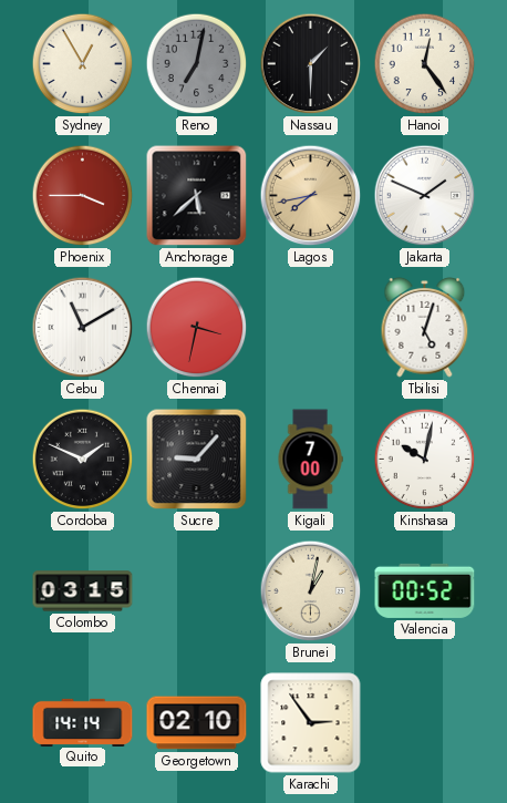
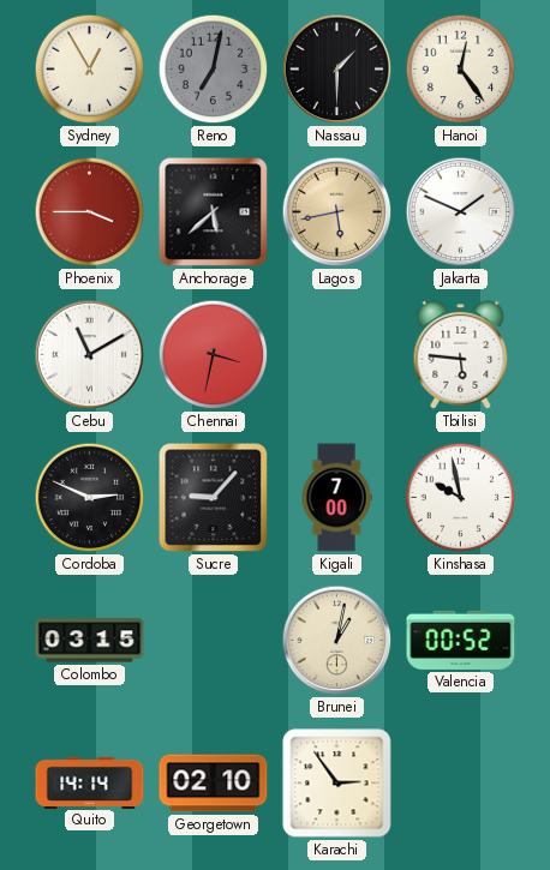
Lagos: 7:43 -> 5:43 (337, 212)
Tbilisi: 5:03 -> 5:46 (461, 355)
Cordoba: 1:49 -> 2:49 (90, 498)
Kinshasa: 10:02 -> 9:58 (461, 498)
